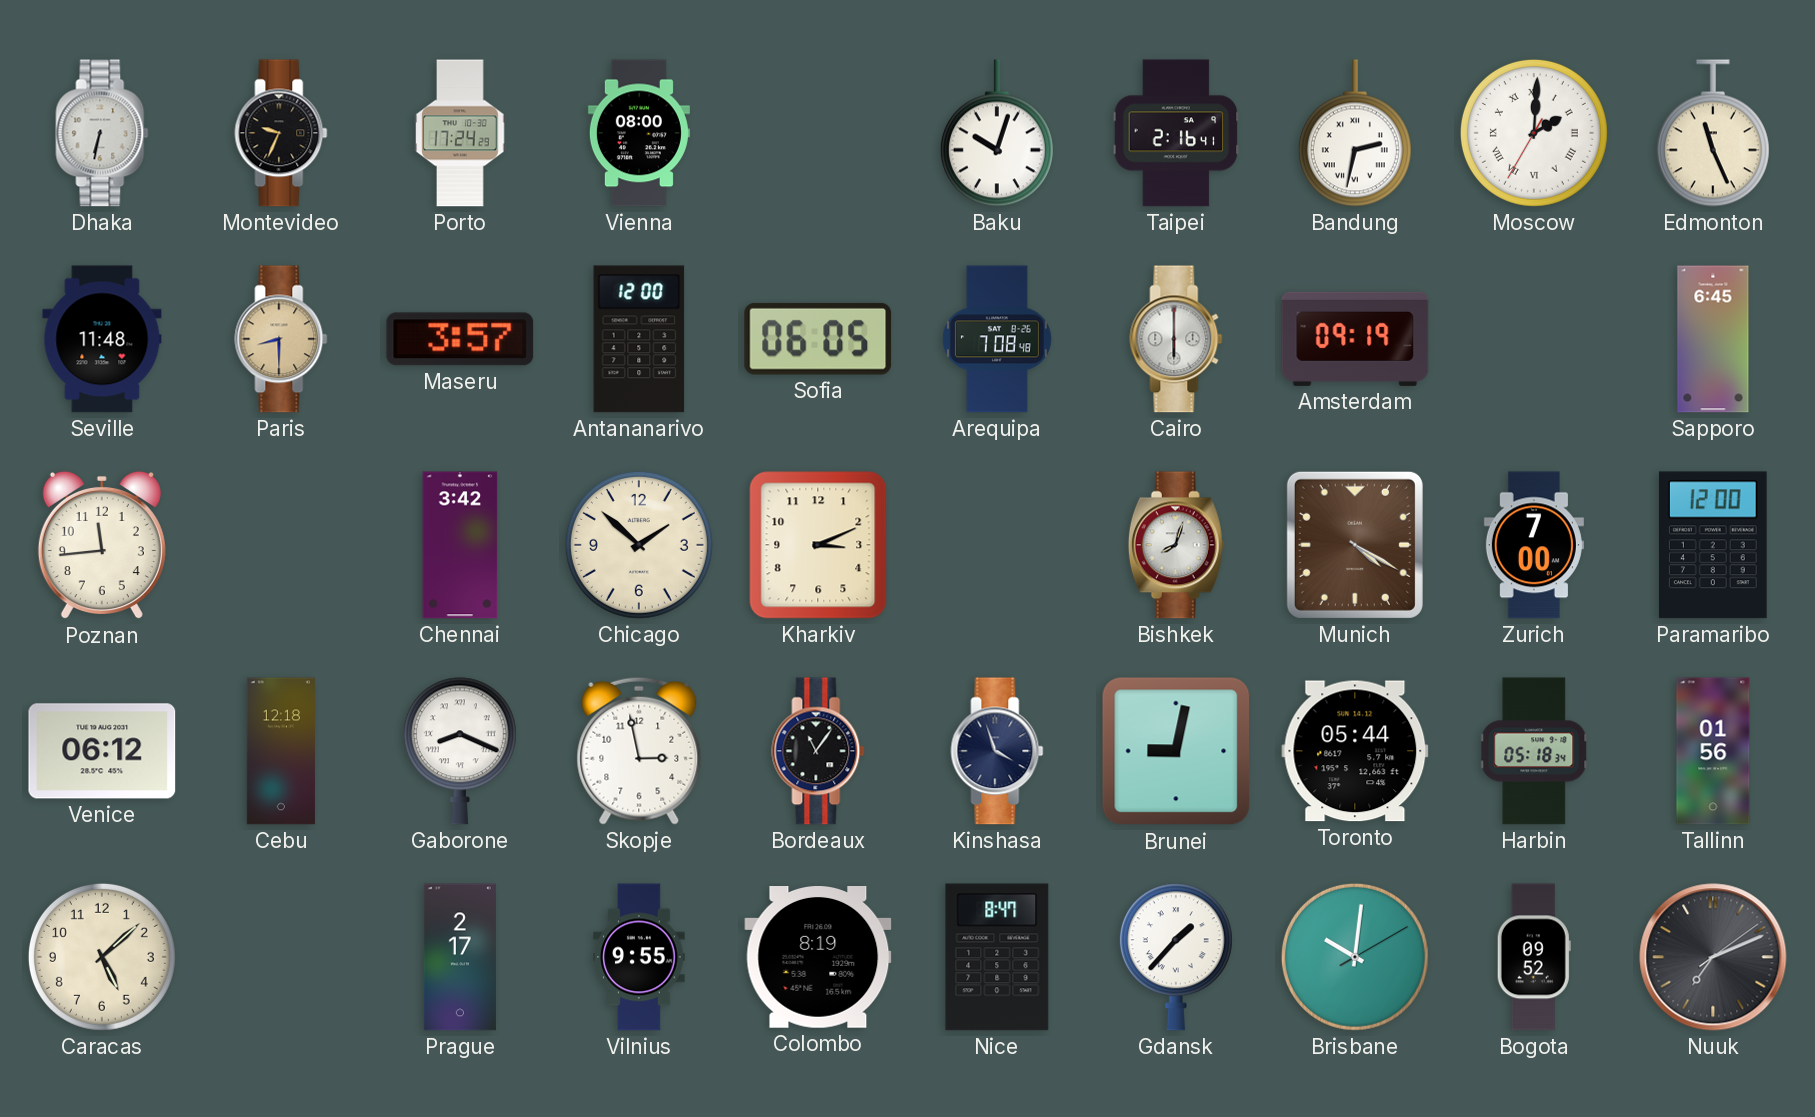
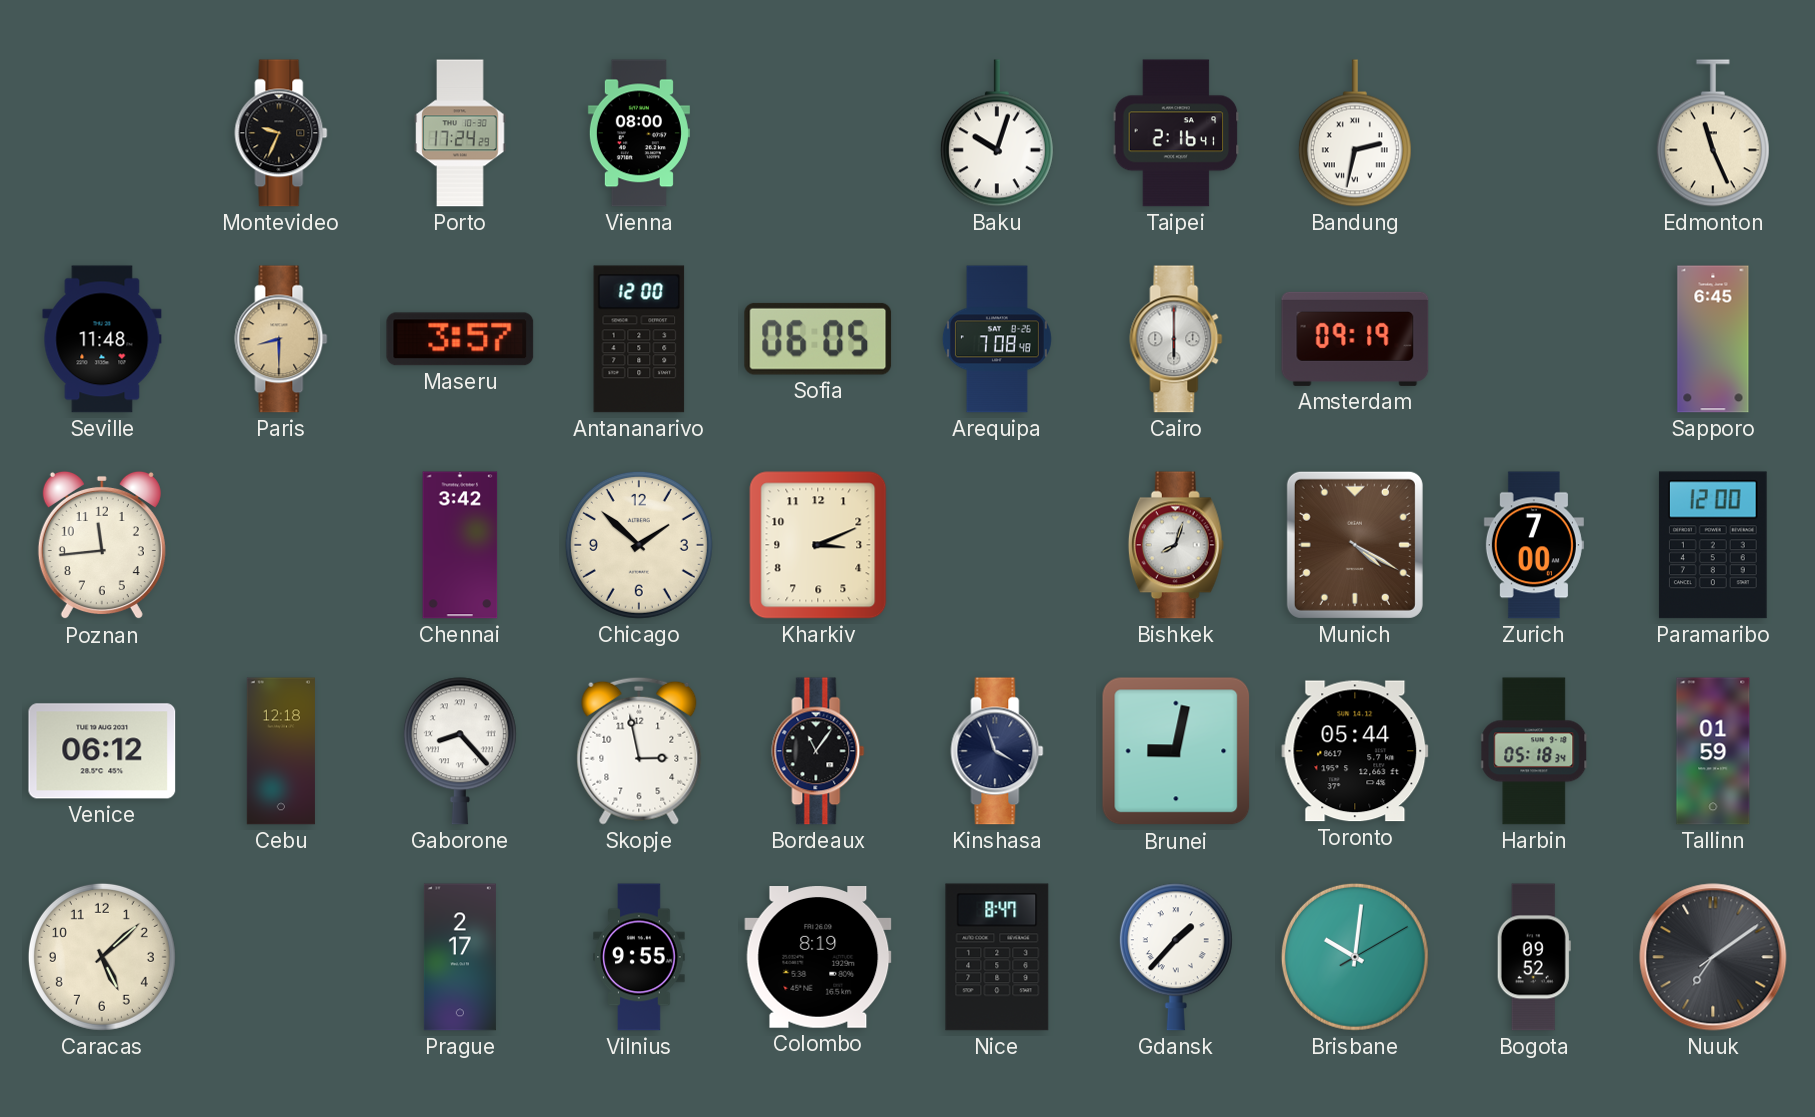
Dhaka: 6:32 -> none (102, 133)
Moscow: 2:00 -> none (1534, 133)
Gaborone: 8:19 -> 8:23 (460, 751)
Tallinn: 01:56 -> 01:59 (1713, 751)
Nuuk: 7:11 -> 7:09 (1713, 957)
